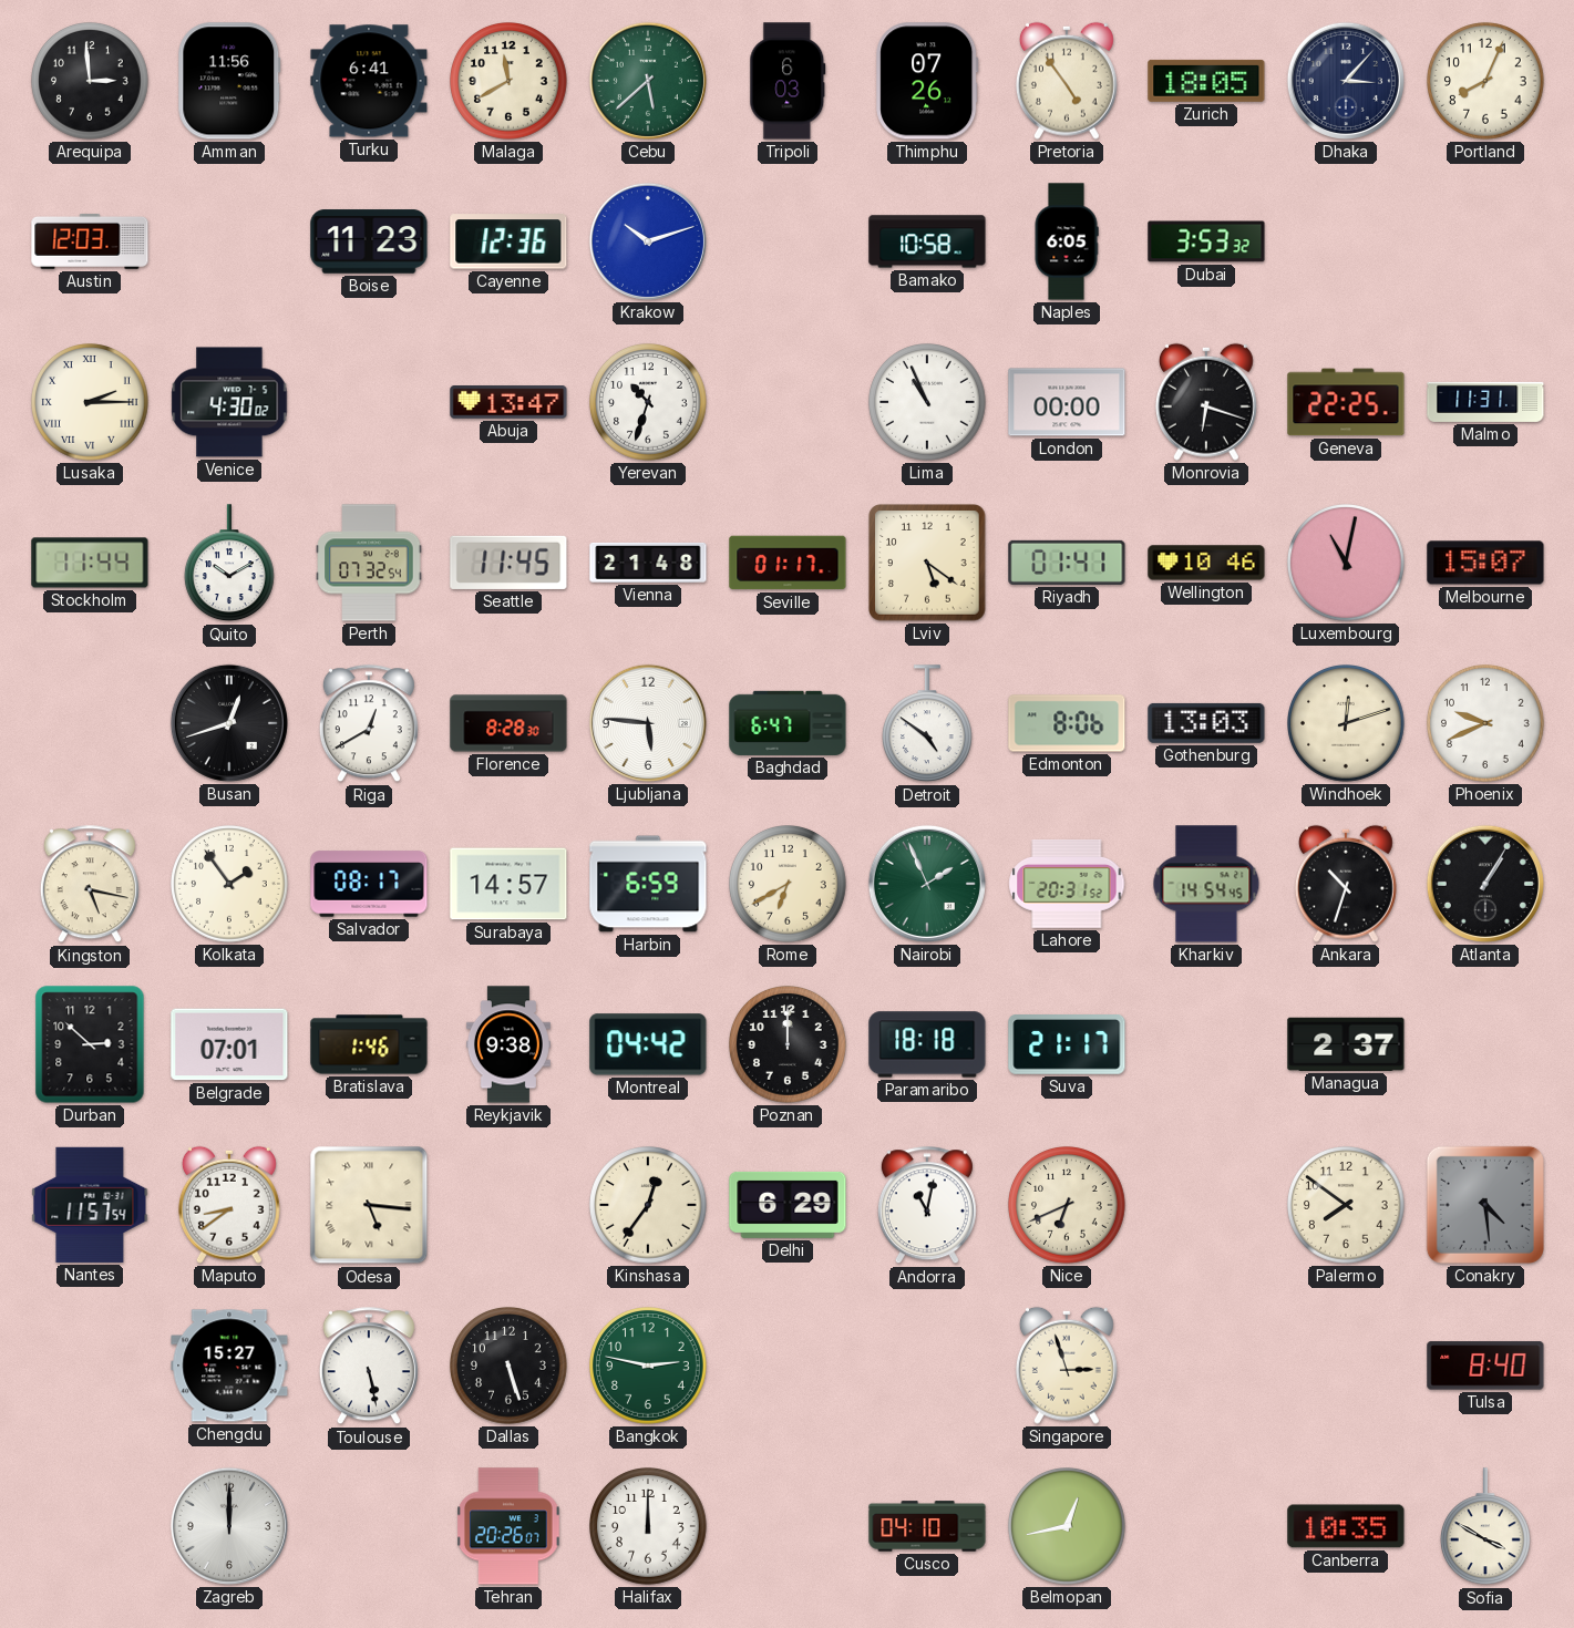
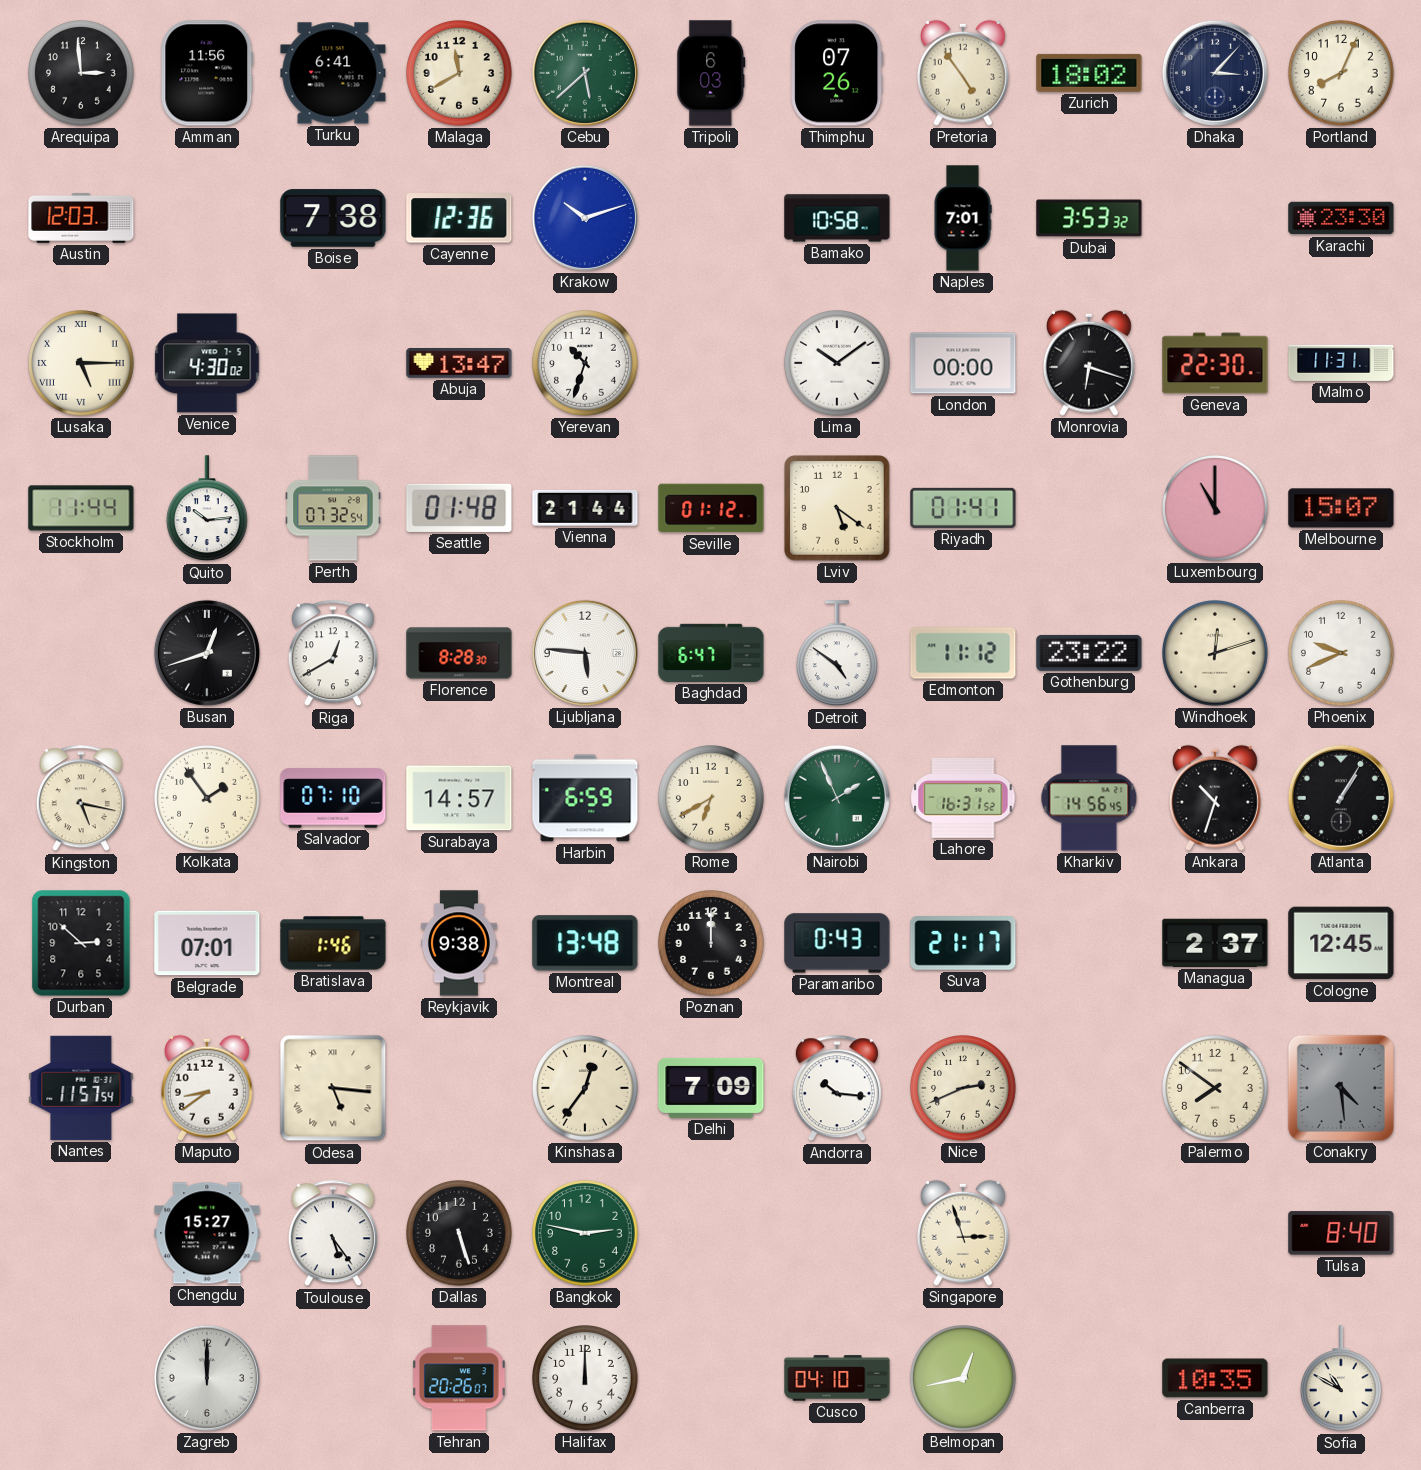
Zurich: 18:05 -> 18:02 (1089, 73)
Boise: 11:23 -> 7:38 (333, 218)
Naples: 6:05 -> 7:01 (963, 218)
Karachi: none -> 23:30 (1341, 218)
Lusaka: 2:15 -> 5:15 (82, 364)
Lima: 10:56 -> 10:09 (838, 364)
Geneva: 22:25 -> 22:30 (1215, 363)
Quito: 10:10 -> 10:14 (207, 509)
Seattle: 11:45 -> 01:48 (459, 508)
Vienna: 21:48 -> 21:44 (585, 508)
Seville: 01:17 -> 01:12 (711, 508)
Wellington: 10:46 -> none (1206, 563)
Luxembourg: 11:02 -> 11:00 (1216, 509)
Edmonton: 8:06 -> 11:12 (963, 653)
Gothenburg: 13:03 -> 23:22 (1089, 653)
Salvador: 08:17 -> 07:10 (333, 798)
Lahore: 20:31 -> 16:31 (963, 798)
Kharkiv: 14:54 -> 14:56 (1089, 798)
Montreal: 04:42 -> 13:48 (585, 943)
Paramaribo: 18:18 -> 0:43 (837, 943)
Cologne: none -> 12:45 (1341, 943)
Delhi: 6:29 -> 7:09 (711, 1088)
Andorra: 11:02 -> 10:16 (837, 1089)
Nice: 6:41 -> 2:41 (964, 1089)
Toulouse: 5:28 -> 5:24 (333, 1234)
Sofia: 3:50 -> 10:50 (1341, 1379)
